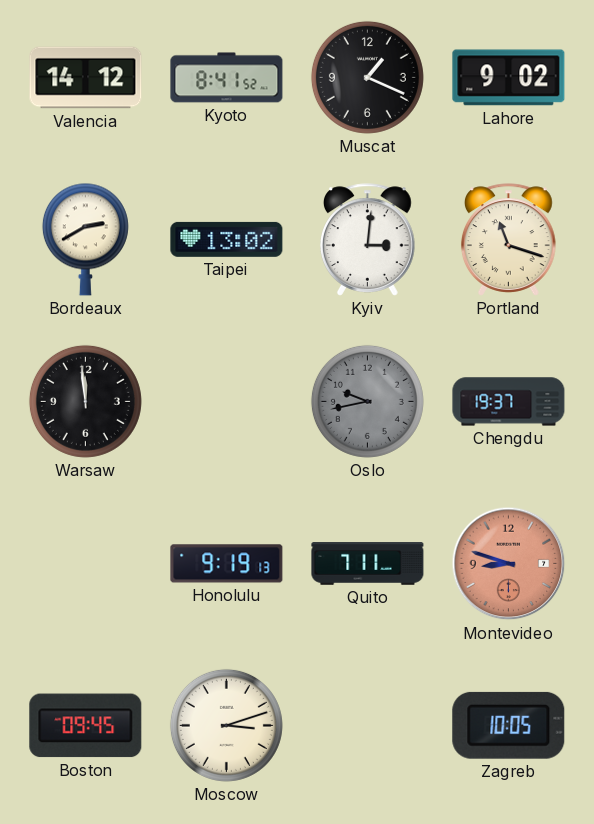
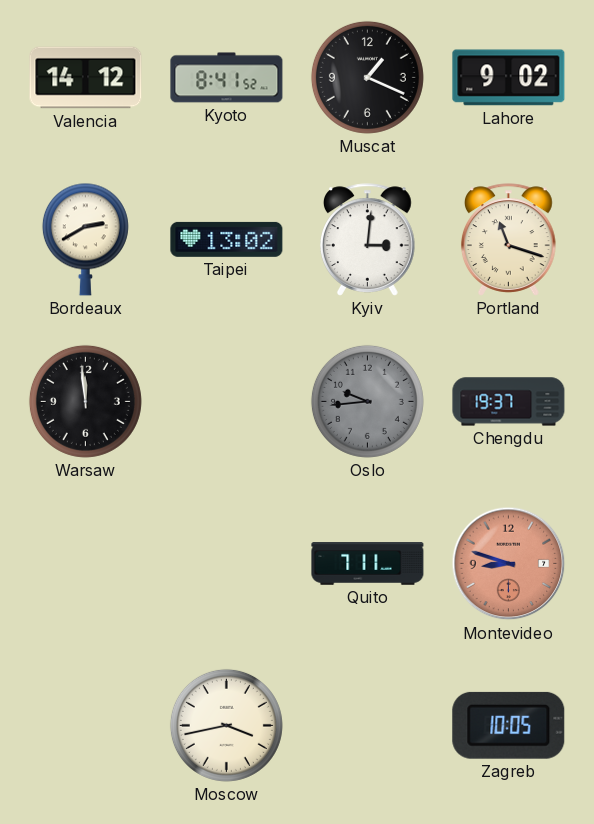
Oslo: 9:43 -> 9:44 (367, 401)
Honolulu: 9:19 -> none (227, 564)
Boston: 09:45 -> none (86, 726)
Moscow: 3:12 -> 3:43 (226, 725)
